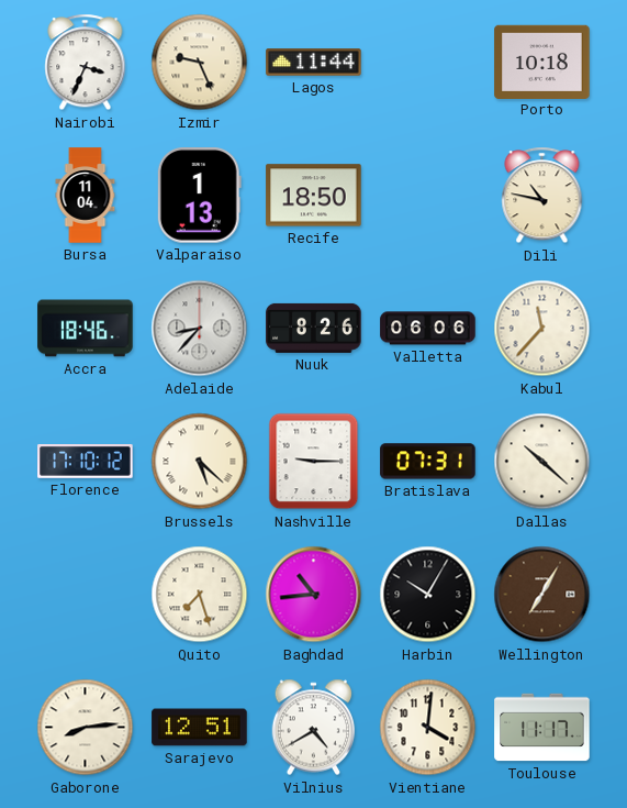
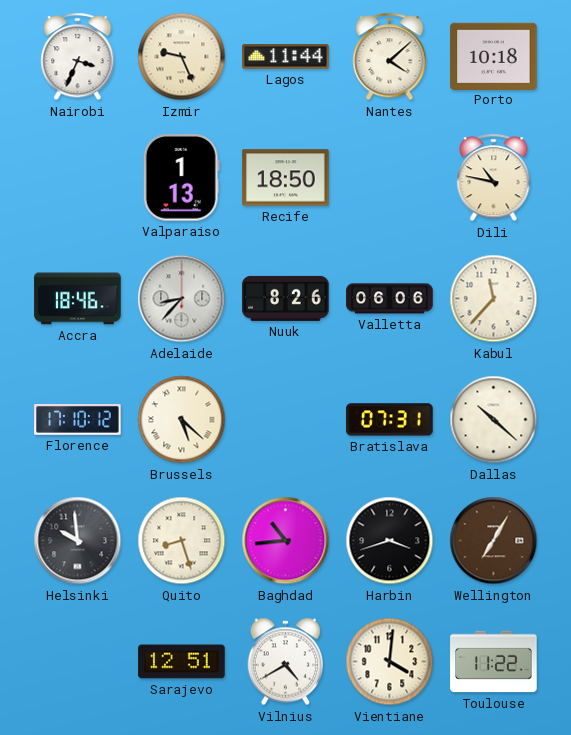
Nantes: none -> 4:08 (390, 57)
Bursa: 11:04 -> none (86, 196)
Nashville: 9:15 -> none (314, 462)
Helsinki: none -> 9:59 (78, 541)
Quito: 7:27 -> 8:27 (182, 541)
Harbin: 10:05 -> 3:42 (390, 541)
Gaborone: 8:14 -> none (86, 728)
Toulouse: 11:17 -> 11:22 (494, 662)
